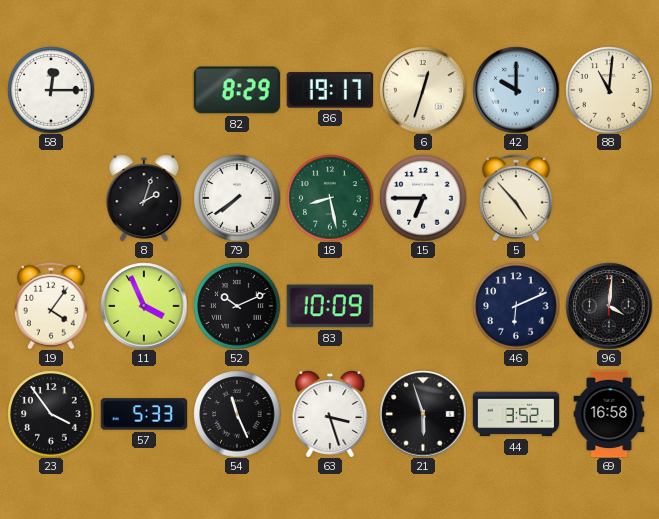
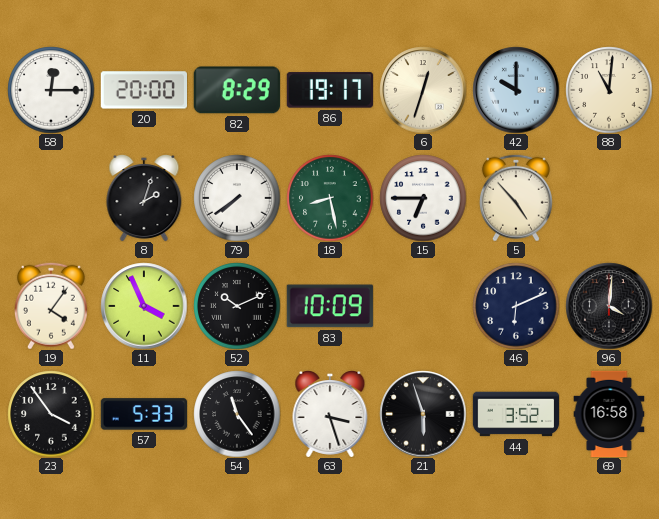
20: none -> 20:00 (143, 90)
54: 11:26 -> 11:24 (237, 414)
